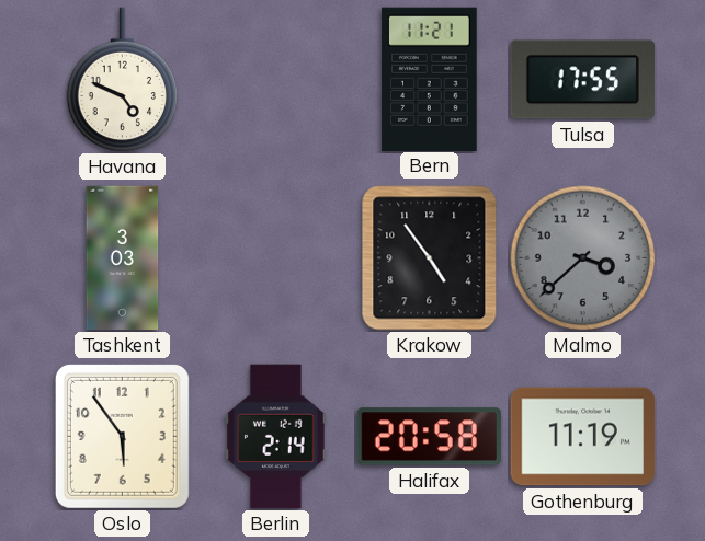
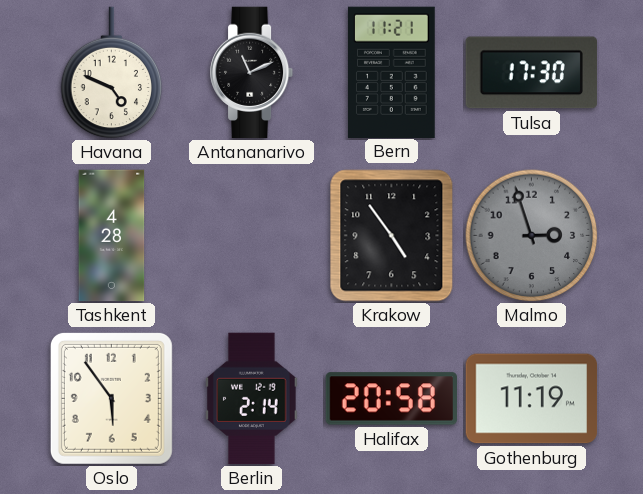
Antananarivo: none -> 11:11 (252, 73)
Tulsa: 17:55 -> 17:30 (531, 73)
Tashkent: 3:03 -> 4:28 (112, 236)
Malmo: 3:38 -> 2:57 (532, 236)
